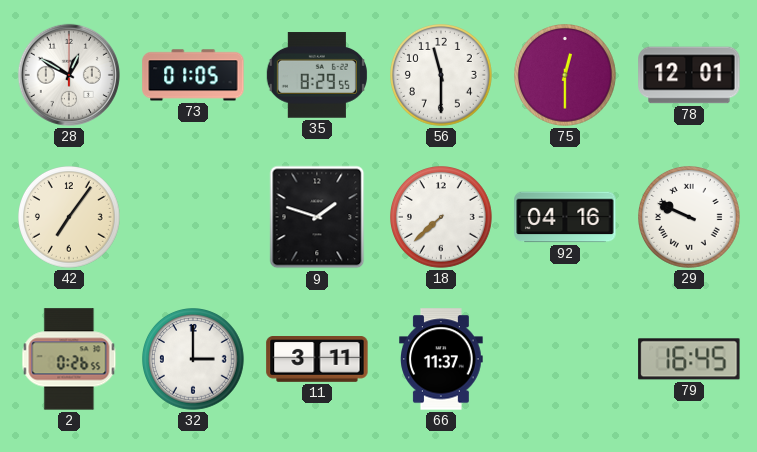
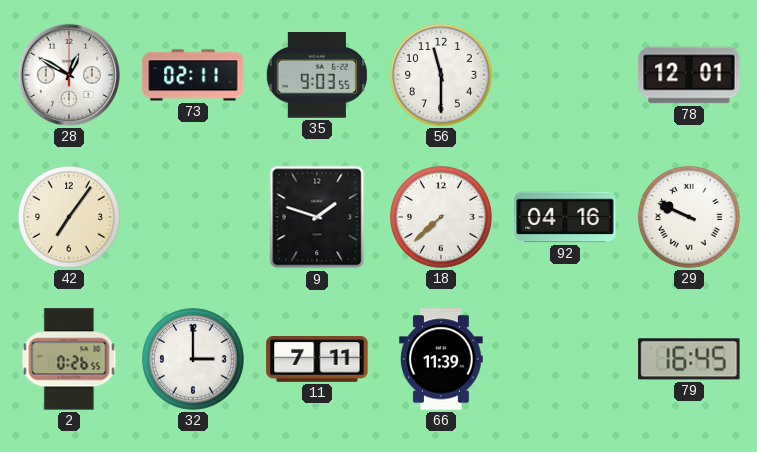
73: 01:05 -> 02:11 (193, 75)
35: 8:29 -> 9:03 (317, 75)
75: 12:30 -> none (566, 76)
11: 3:11 -> 7:11 (317, 360)
66: 11:37 -> 11:39 (441, 359)
